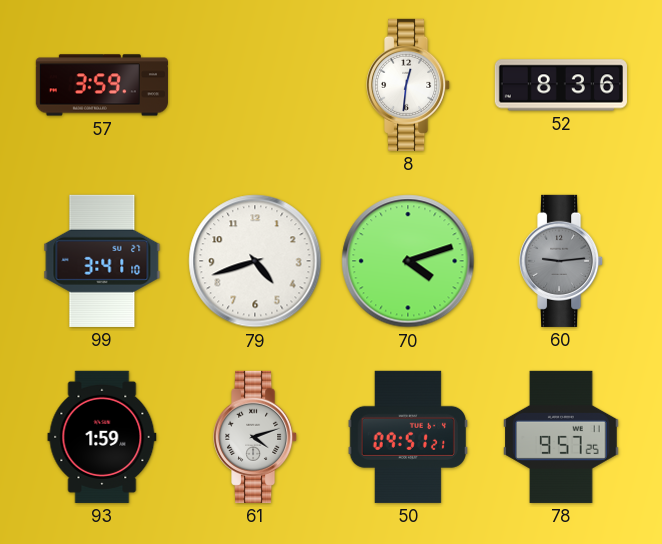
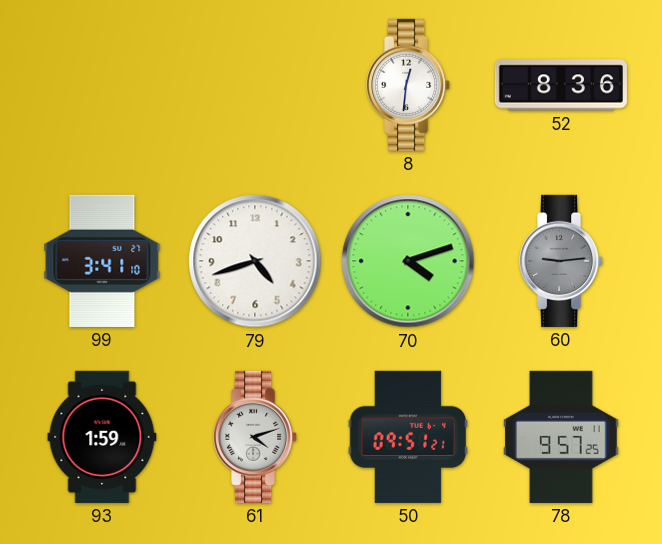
57: 3:59 -> none (102, 85)
